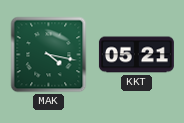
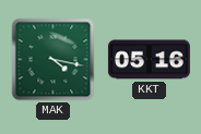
KKT: 05:21 -> 05:16 (149, 60)
